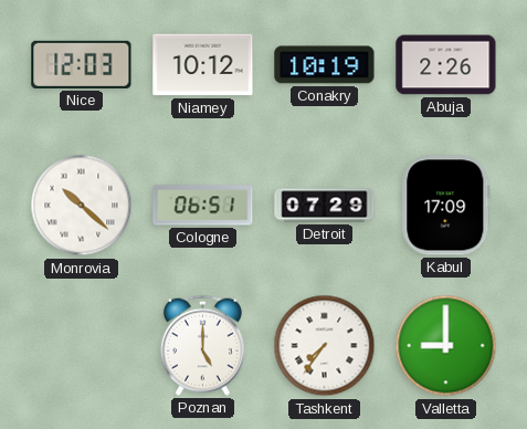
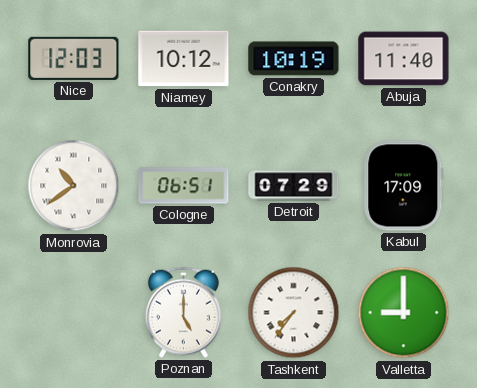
Abuja: 2:26 -> 11:40 (404, 59)
Monrovia: 10:22 -> 10:39 (74, 186)
